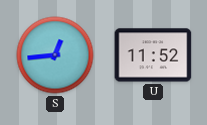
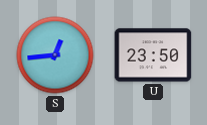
U: 11:52 -> 23:50 (153, 55)
